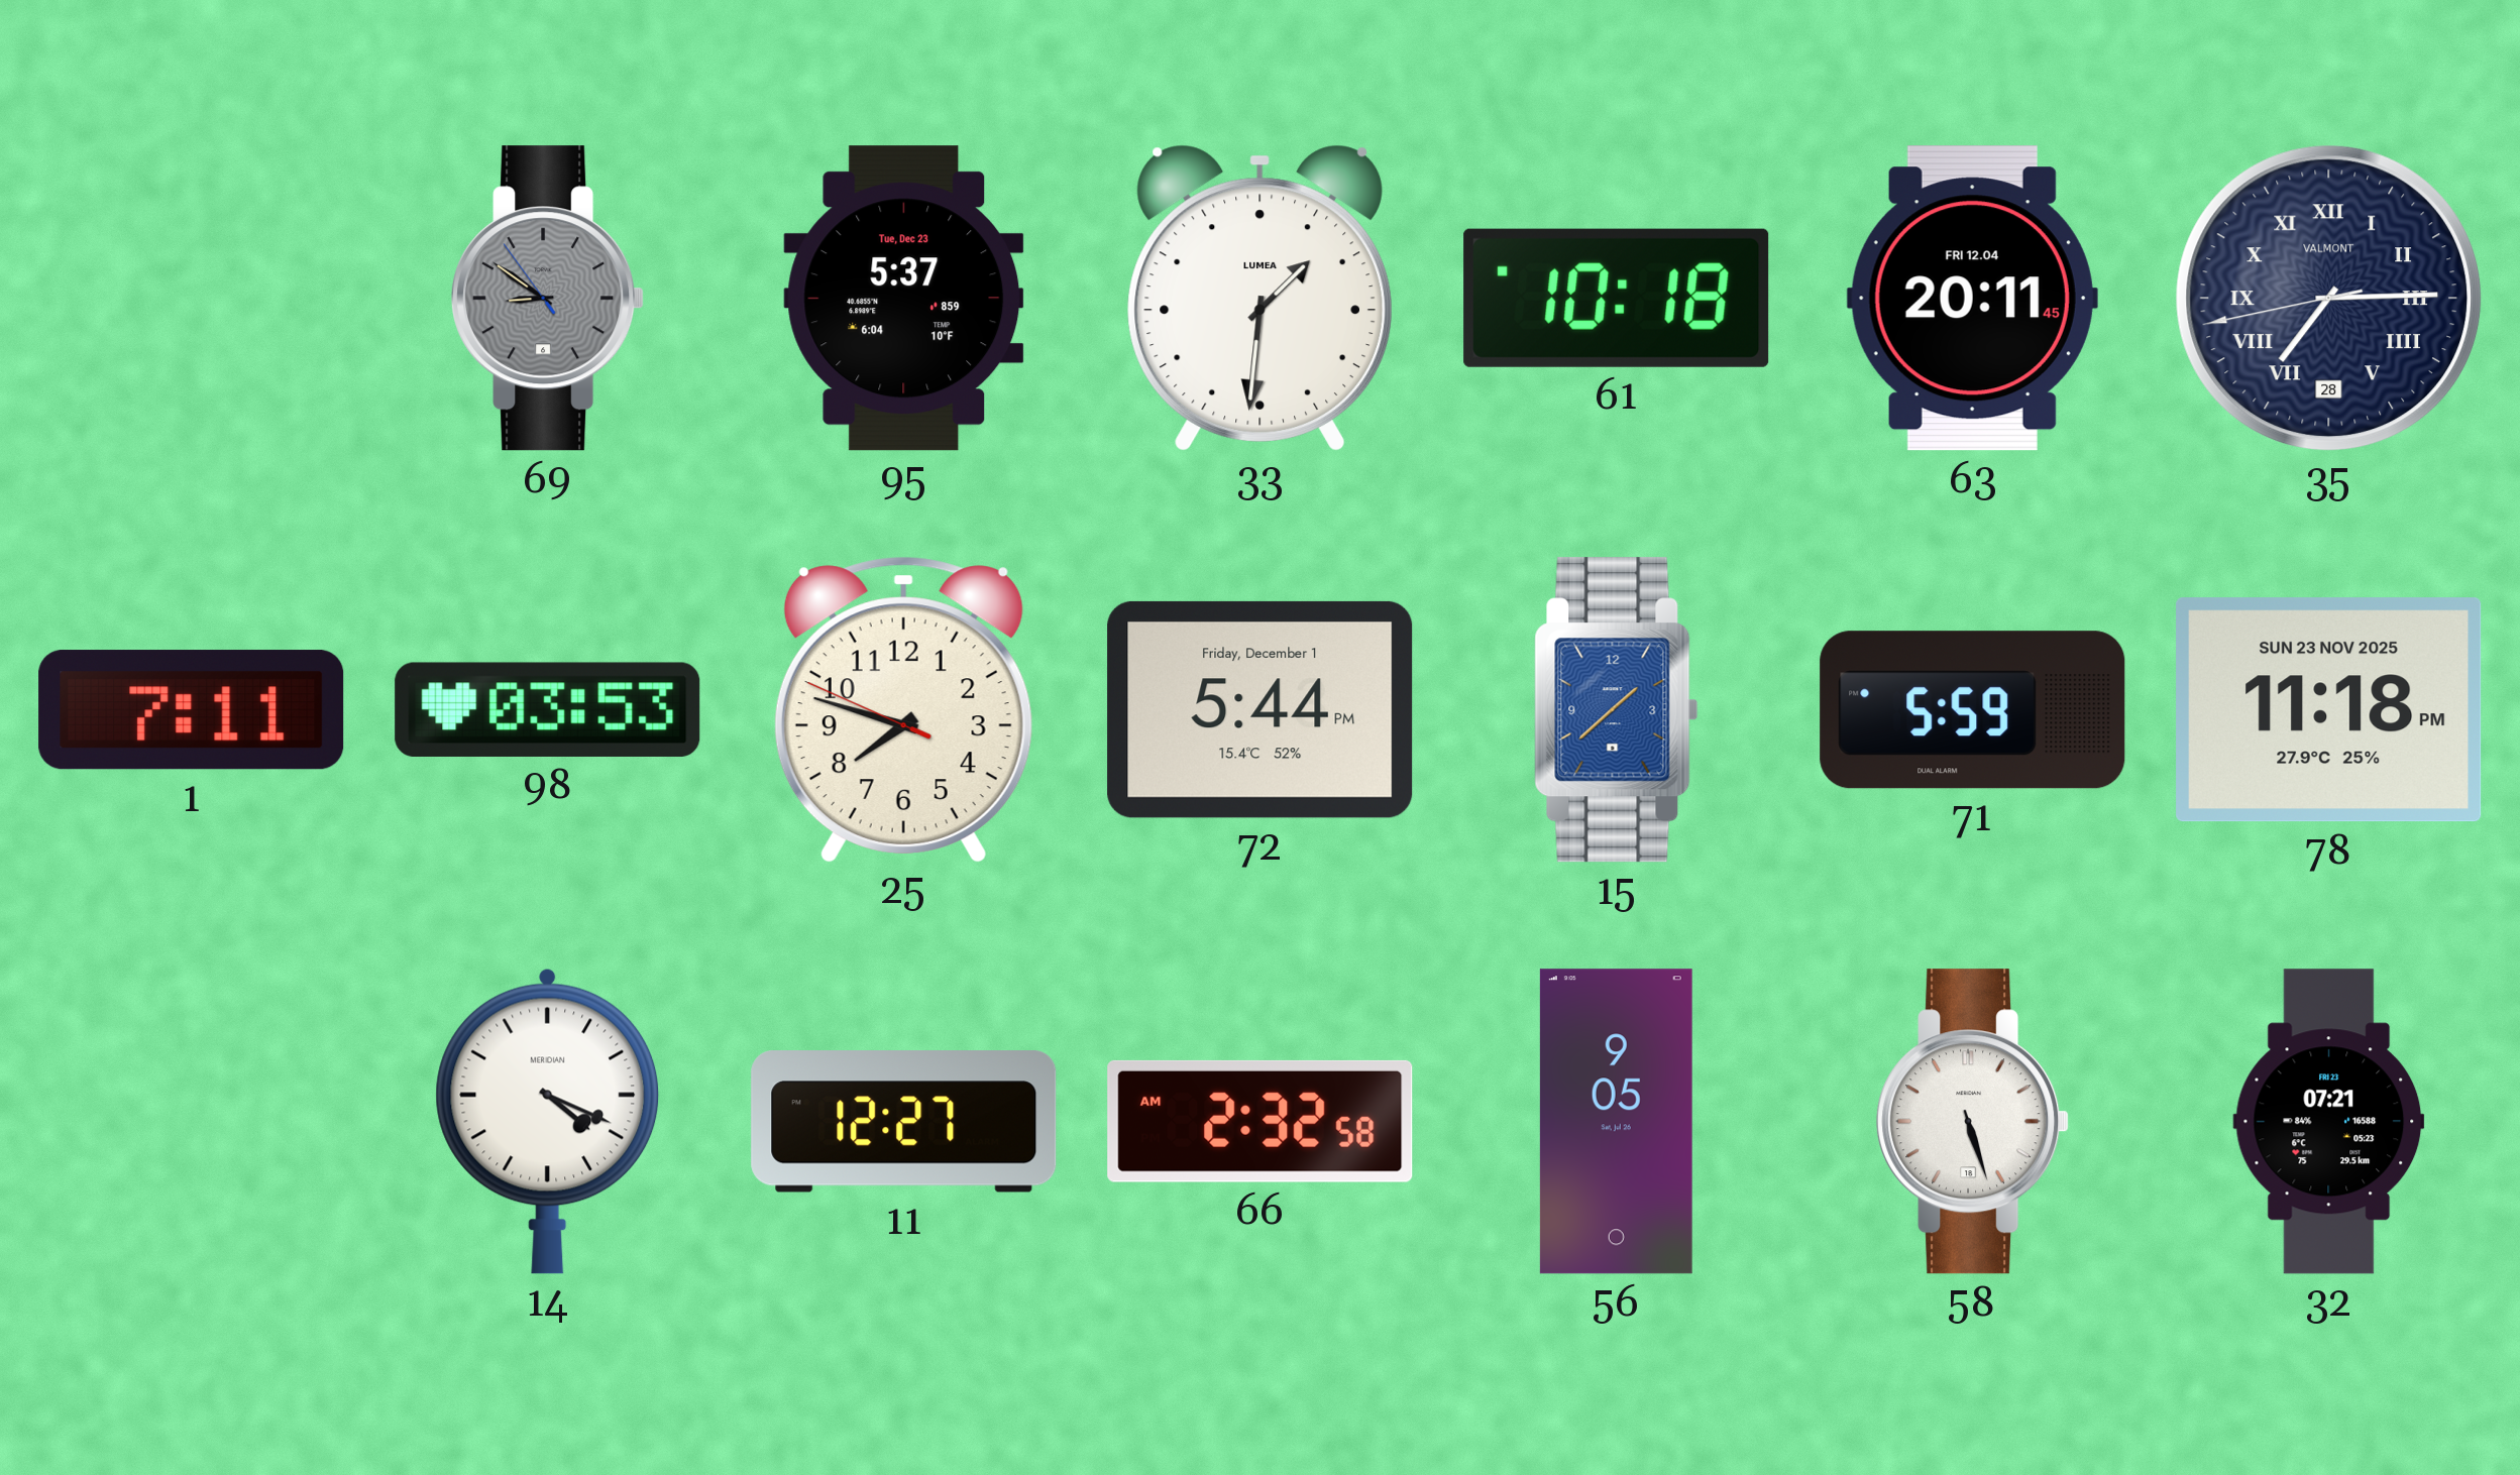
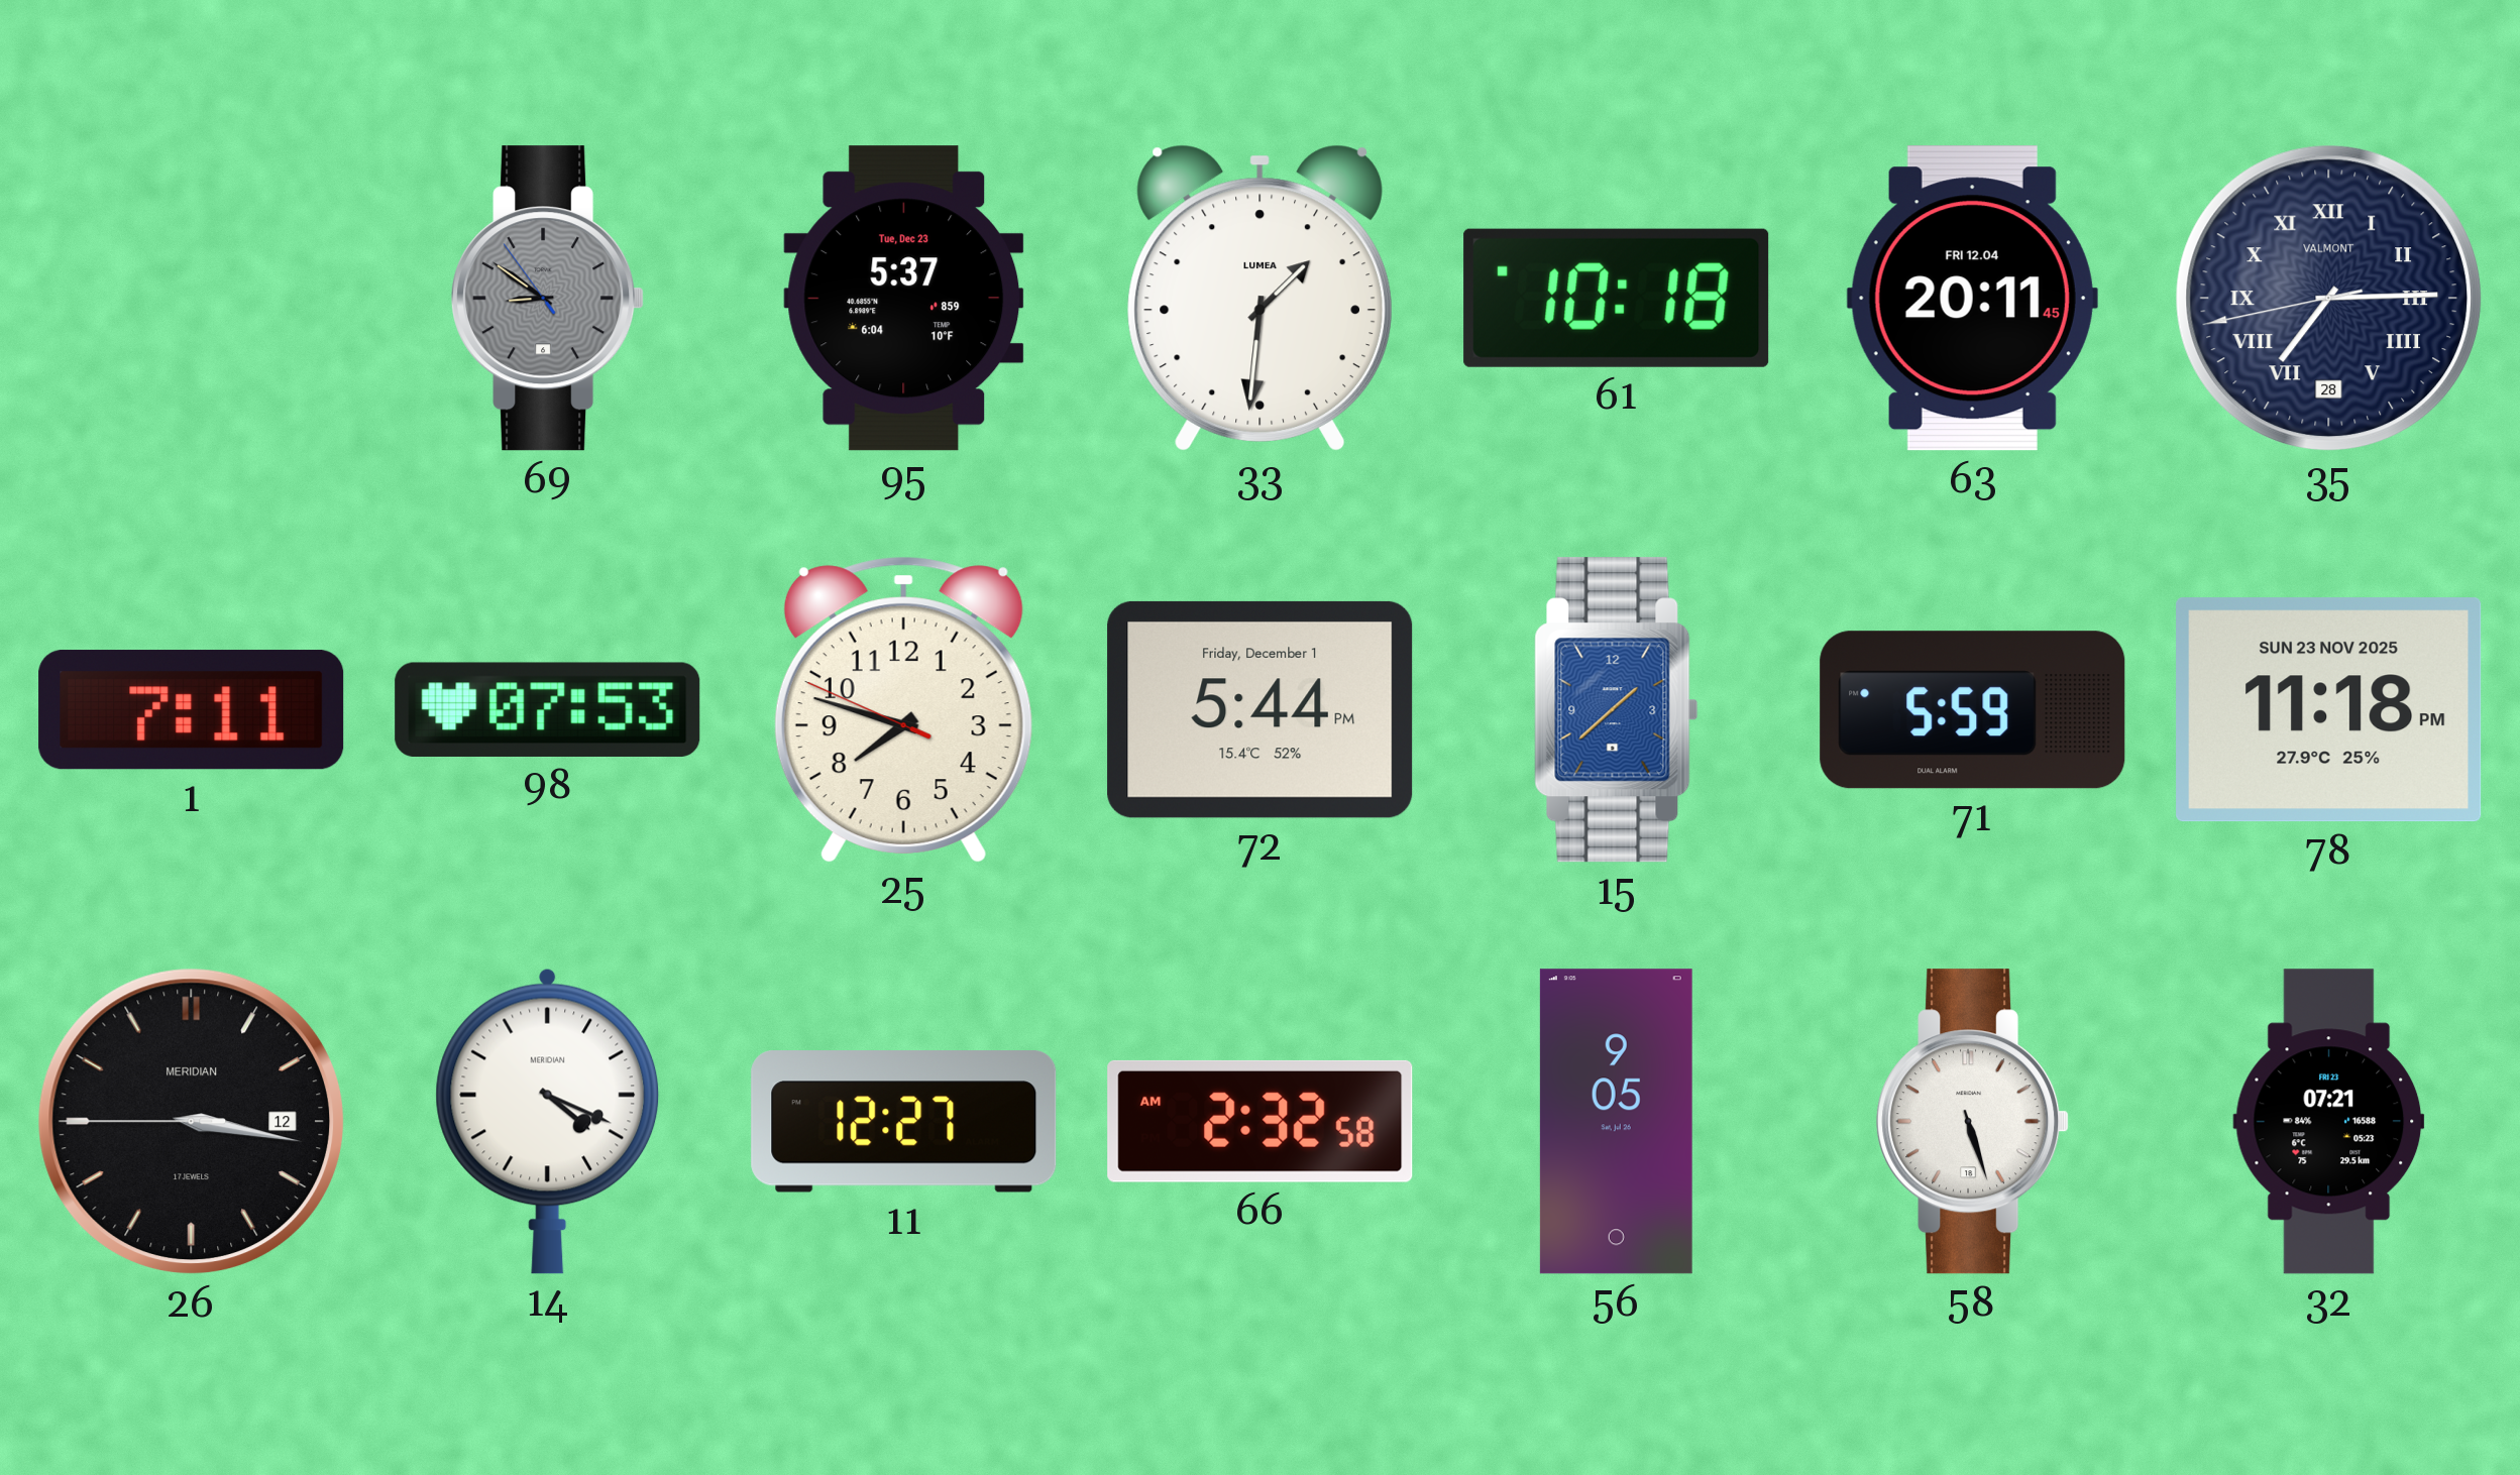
98: 03:53 -> 07:53 (548, 709)
26: none -> 3:16 (192, 1122)
